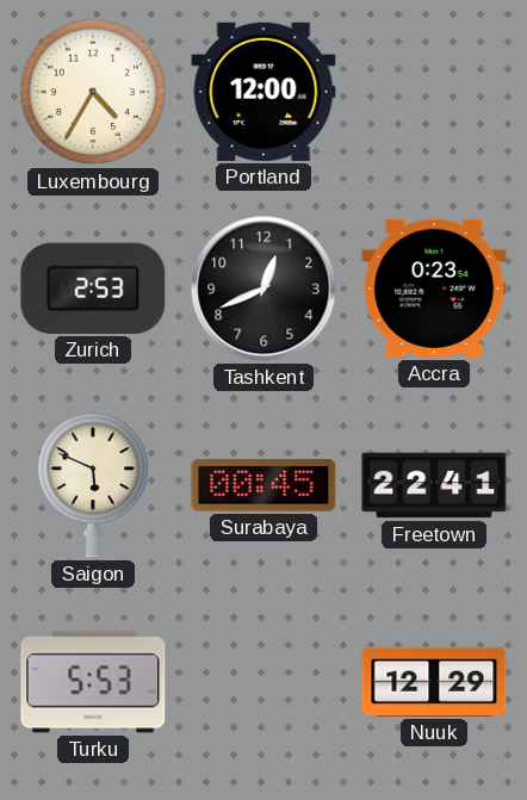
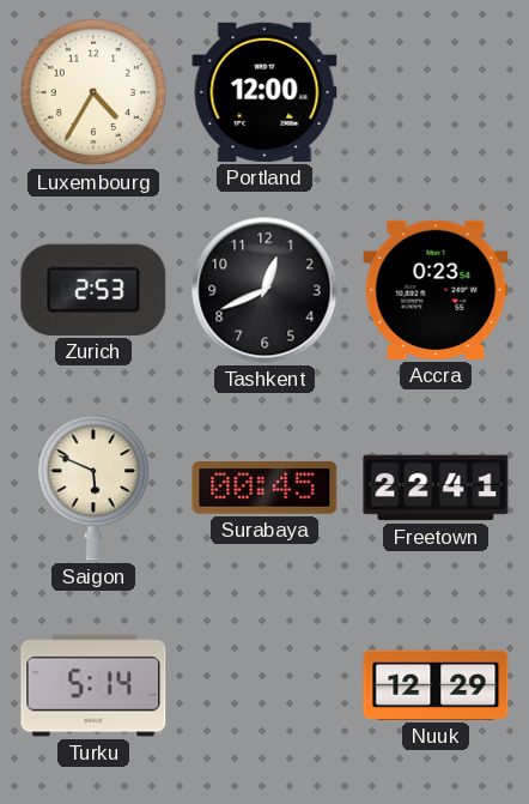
Turku: 5:53 -> 5:14 (93, 685)
